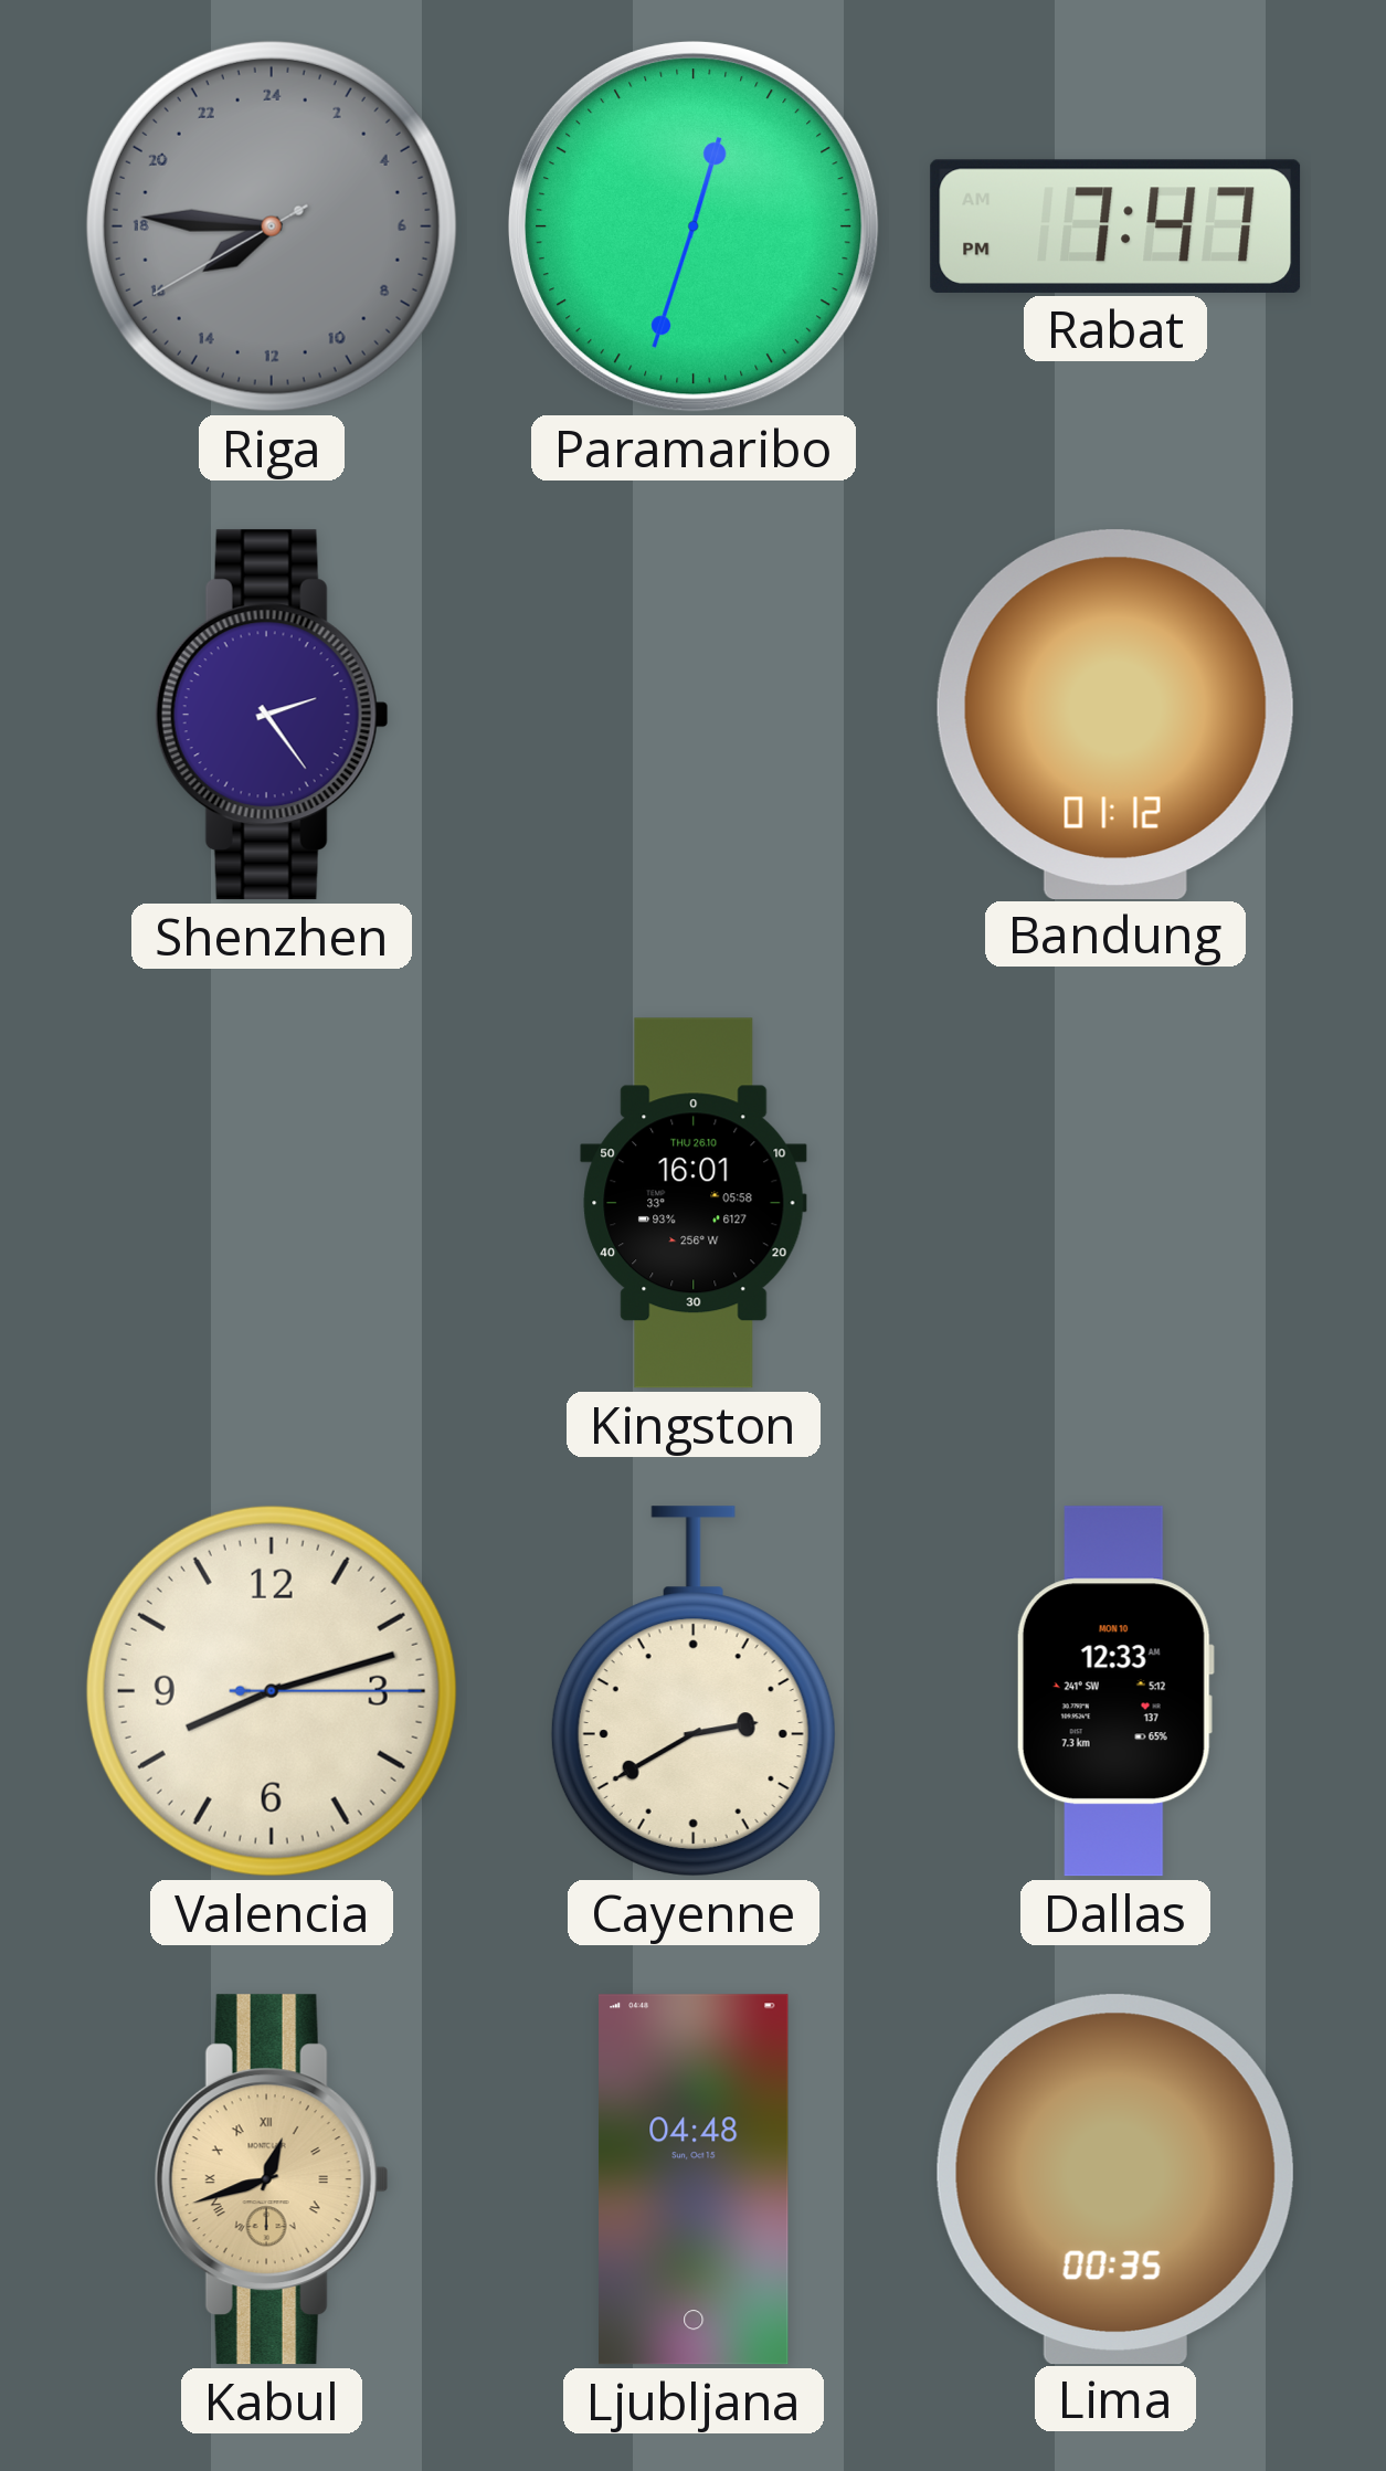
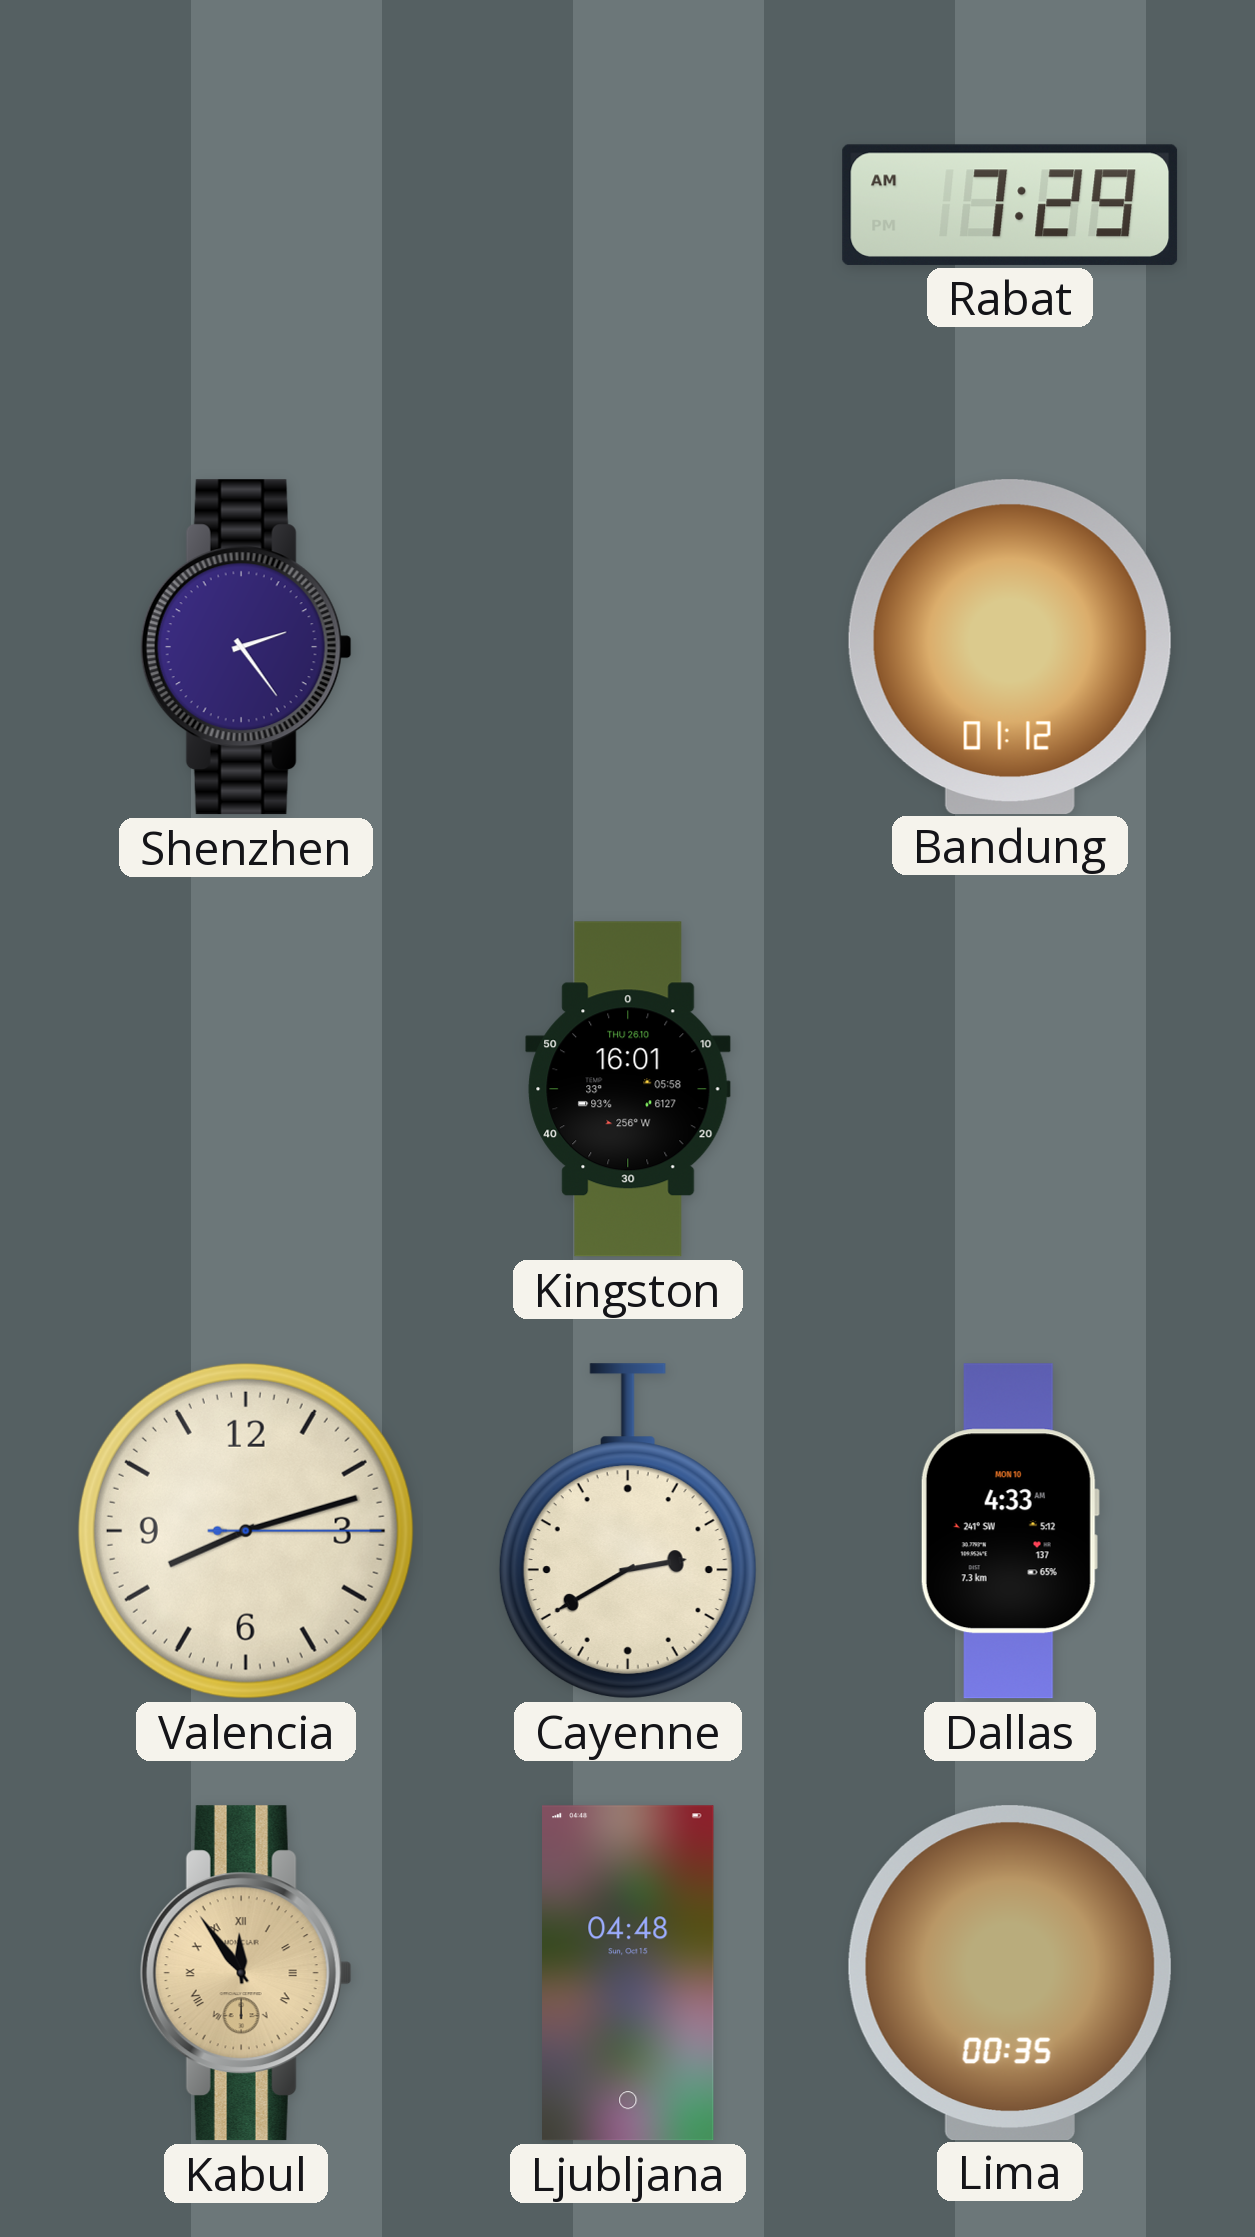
Riga: 15:45 -> none (272, 226)
Paramaribo: 12:33 -> none (694, 226)
Rabat: 7:47 -> 7:29 (1010, 205)
Dallas: 12:33 -> 4:33 (1010, 1531)
Kabul: 12:42 -> 11:54 (246, 1973)
